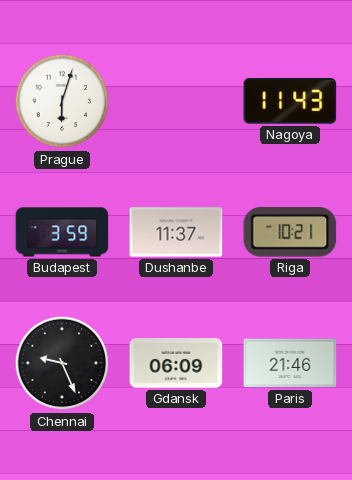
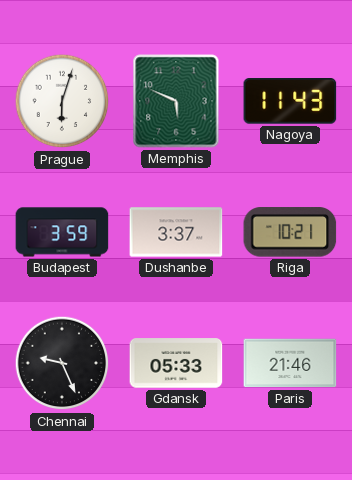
Memphis: none -> 5:49 (176, 101)
Dushanbe: 11:37 -> 3:37 (176, 232)
Gdansk: 06:09 -> 05:33 (176, 363)
